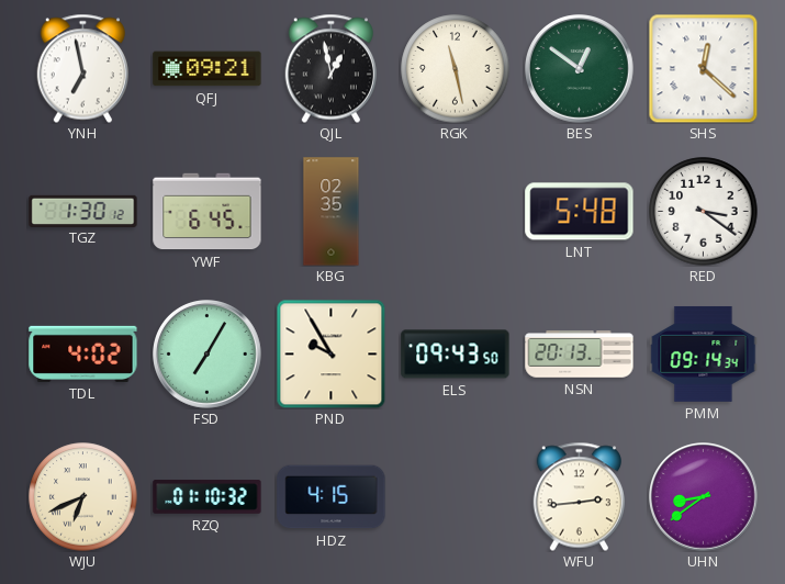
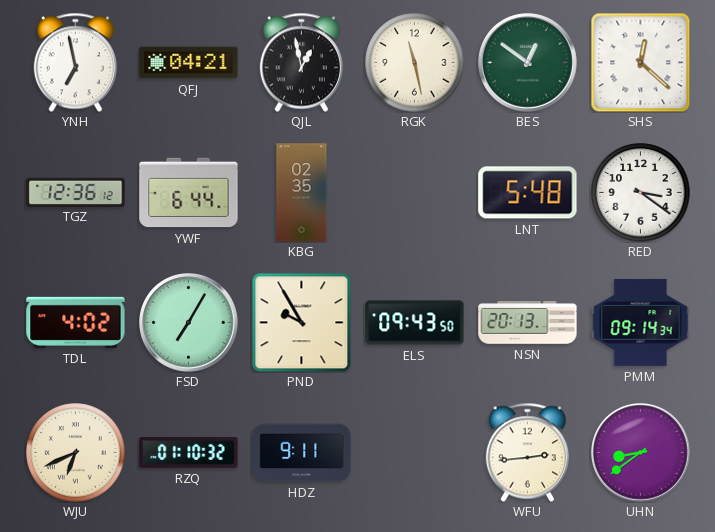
QFJ: 09:21 -> 04:21 (189, 63)
TGZ: 1:30 -> 12:36 (76, 192)
YWF: 6:45 -> 6:44 (189, 193)
HDZ: 4:15 -> 9:11 (302, 453)
